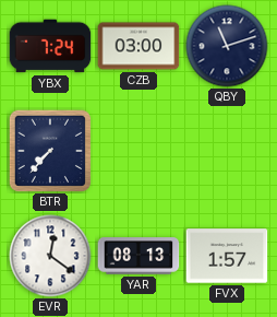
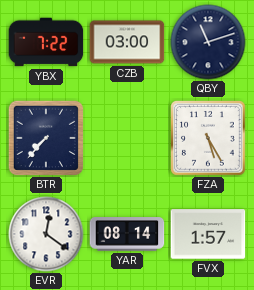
YBX: 7:24 -> 7:22 (46, 42)
FZA: none -> 5:25 (209, 139)
YAR: 08:13 -> 08:14 (127, 234)
